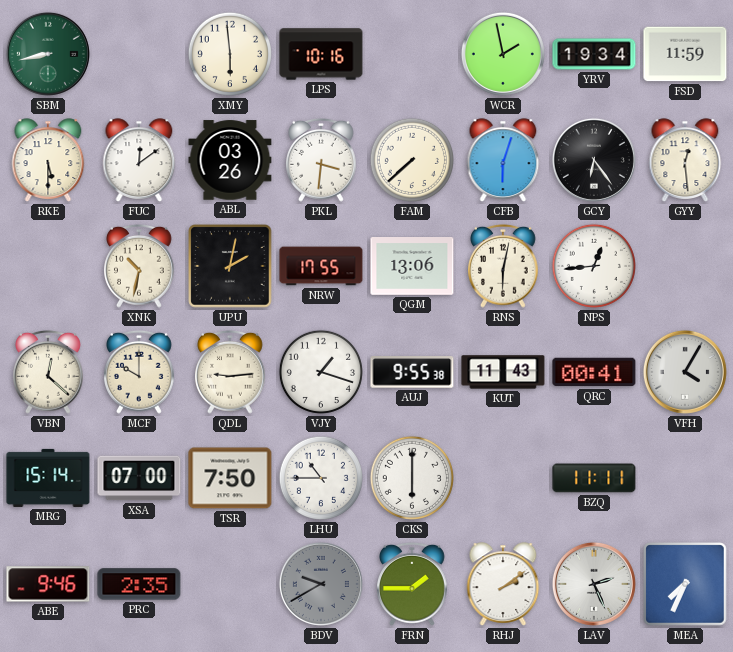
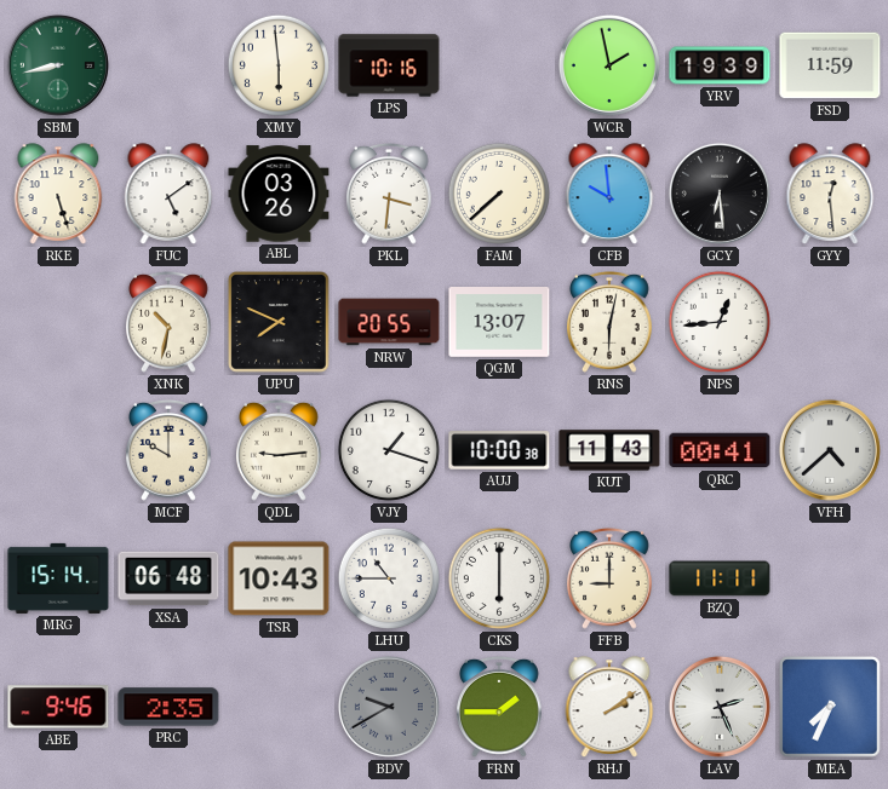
YRV: 19:34 -> 19:39 (720, 65)
RKE: 5:30 -> 5:27 (58, 194)
FUC: 12:09 -> 5:09 (168, 194)
CFB: 6:03 -> 9:59 (609, 194)
GCY: 6:24 -> 6:29 (720, 194)
UPU: 2:02 -> 7:49 (279, 322)
NRW: 17:55 -> 20:55 (389, 322)
QGM: 13:06 -> 13:07 (499, 322)
VBN: 12:22 -> none (49, 372)
AUJ: 9:55 -> 10:00 (499, 450)
VFH: 4:05 -> 4:38 (830, 450)
XSA: 07:00 -> 06:48 (168, 578)
TSR: 7:50 -> 10:43 (279, 578)
FFB: none -> 9:00 (611, 578)
